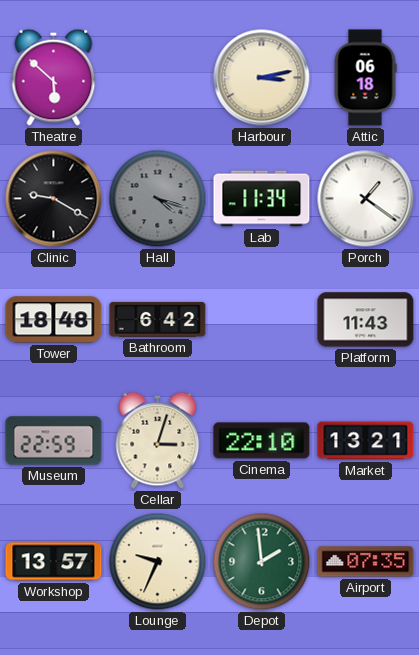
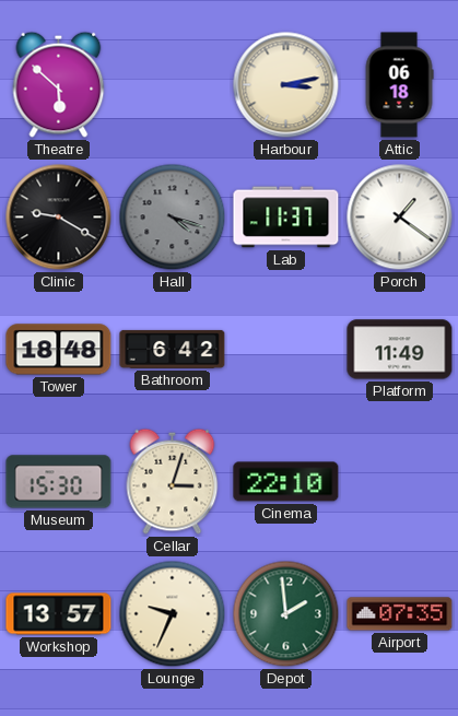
Lab: 11:34 -> 11:37 (286, 218)
Platform: 11:43 -> 11:49 (400, 350)
Museum: 22:59 -> 15:30 (59, 482)
Market: 13:21 -> none (366, 441)
